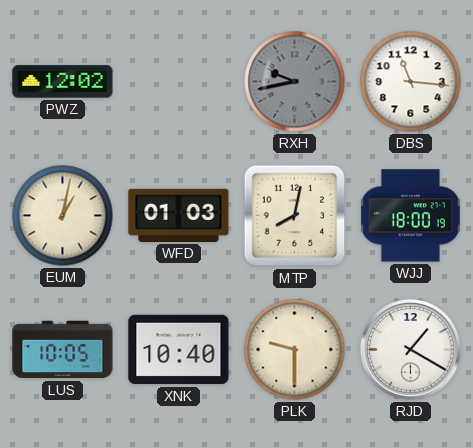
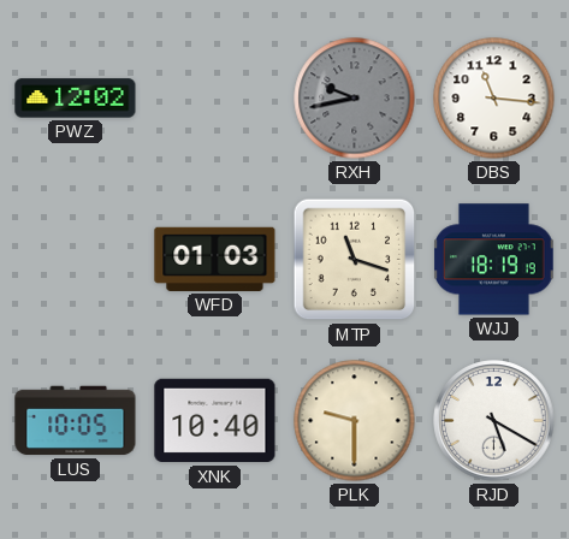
EUM: 1:02 -> none (63, 216)
MTP: 8:02 -> 11:18 (355, 260)
WJJ: 18:00 -> 18:19 (494, 260)
RJD: 1:20 -> 5:20 (494, 421)
